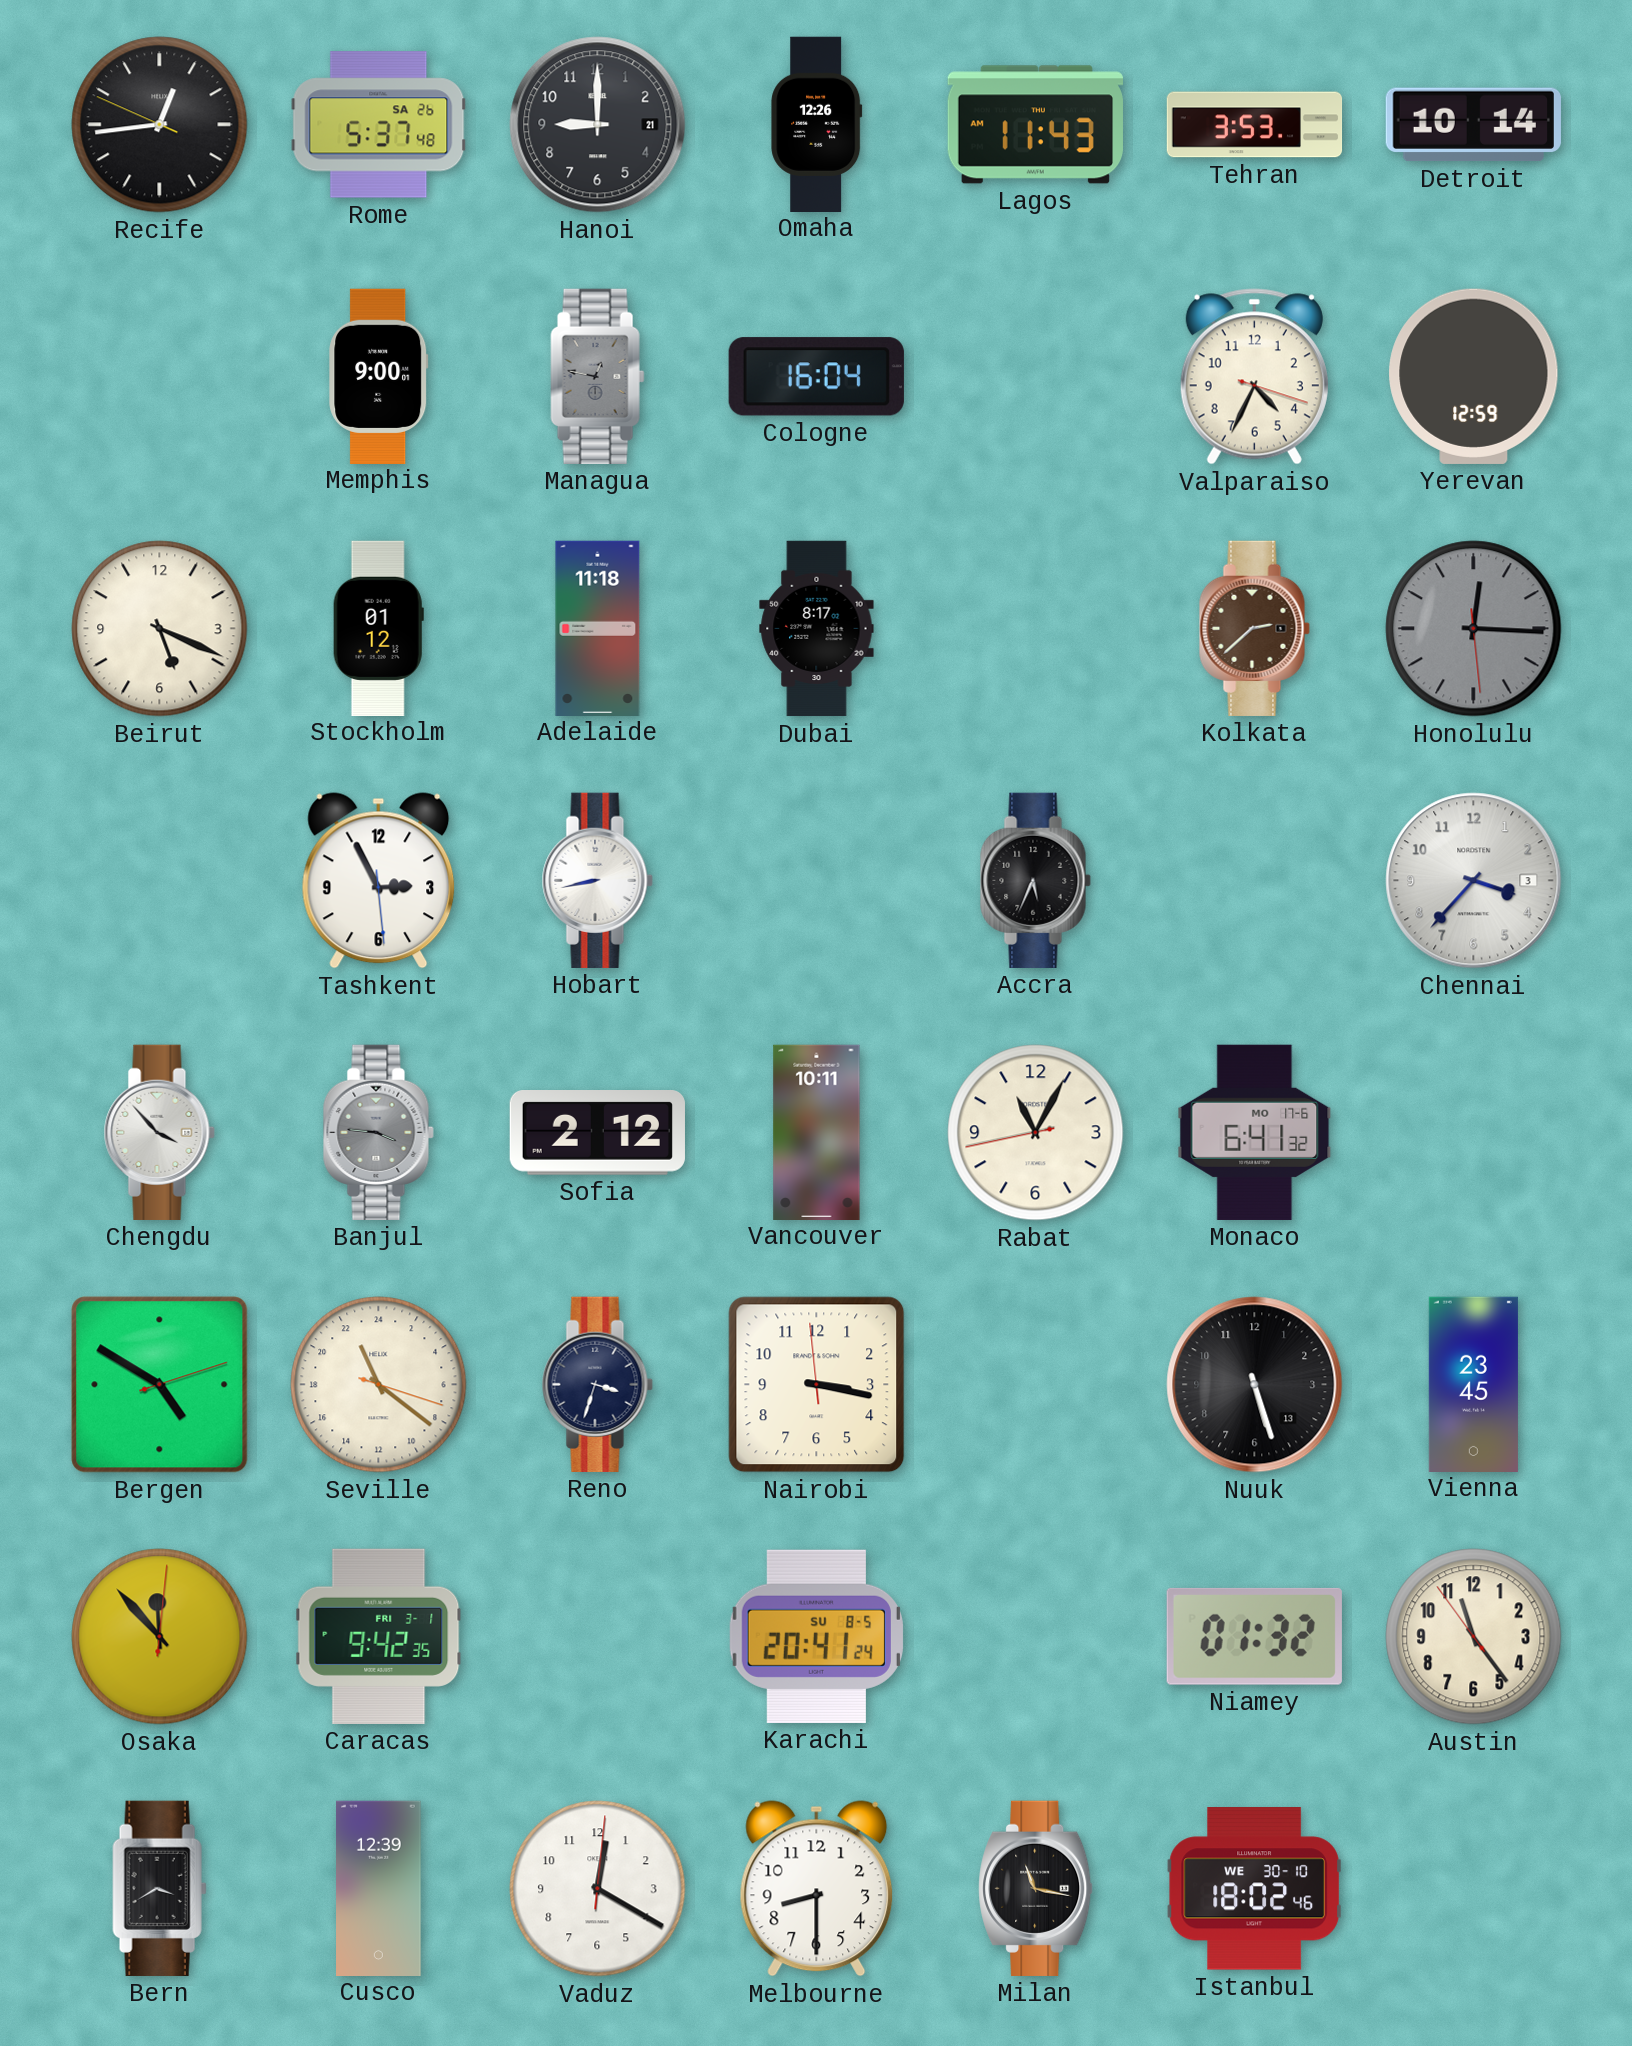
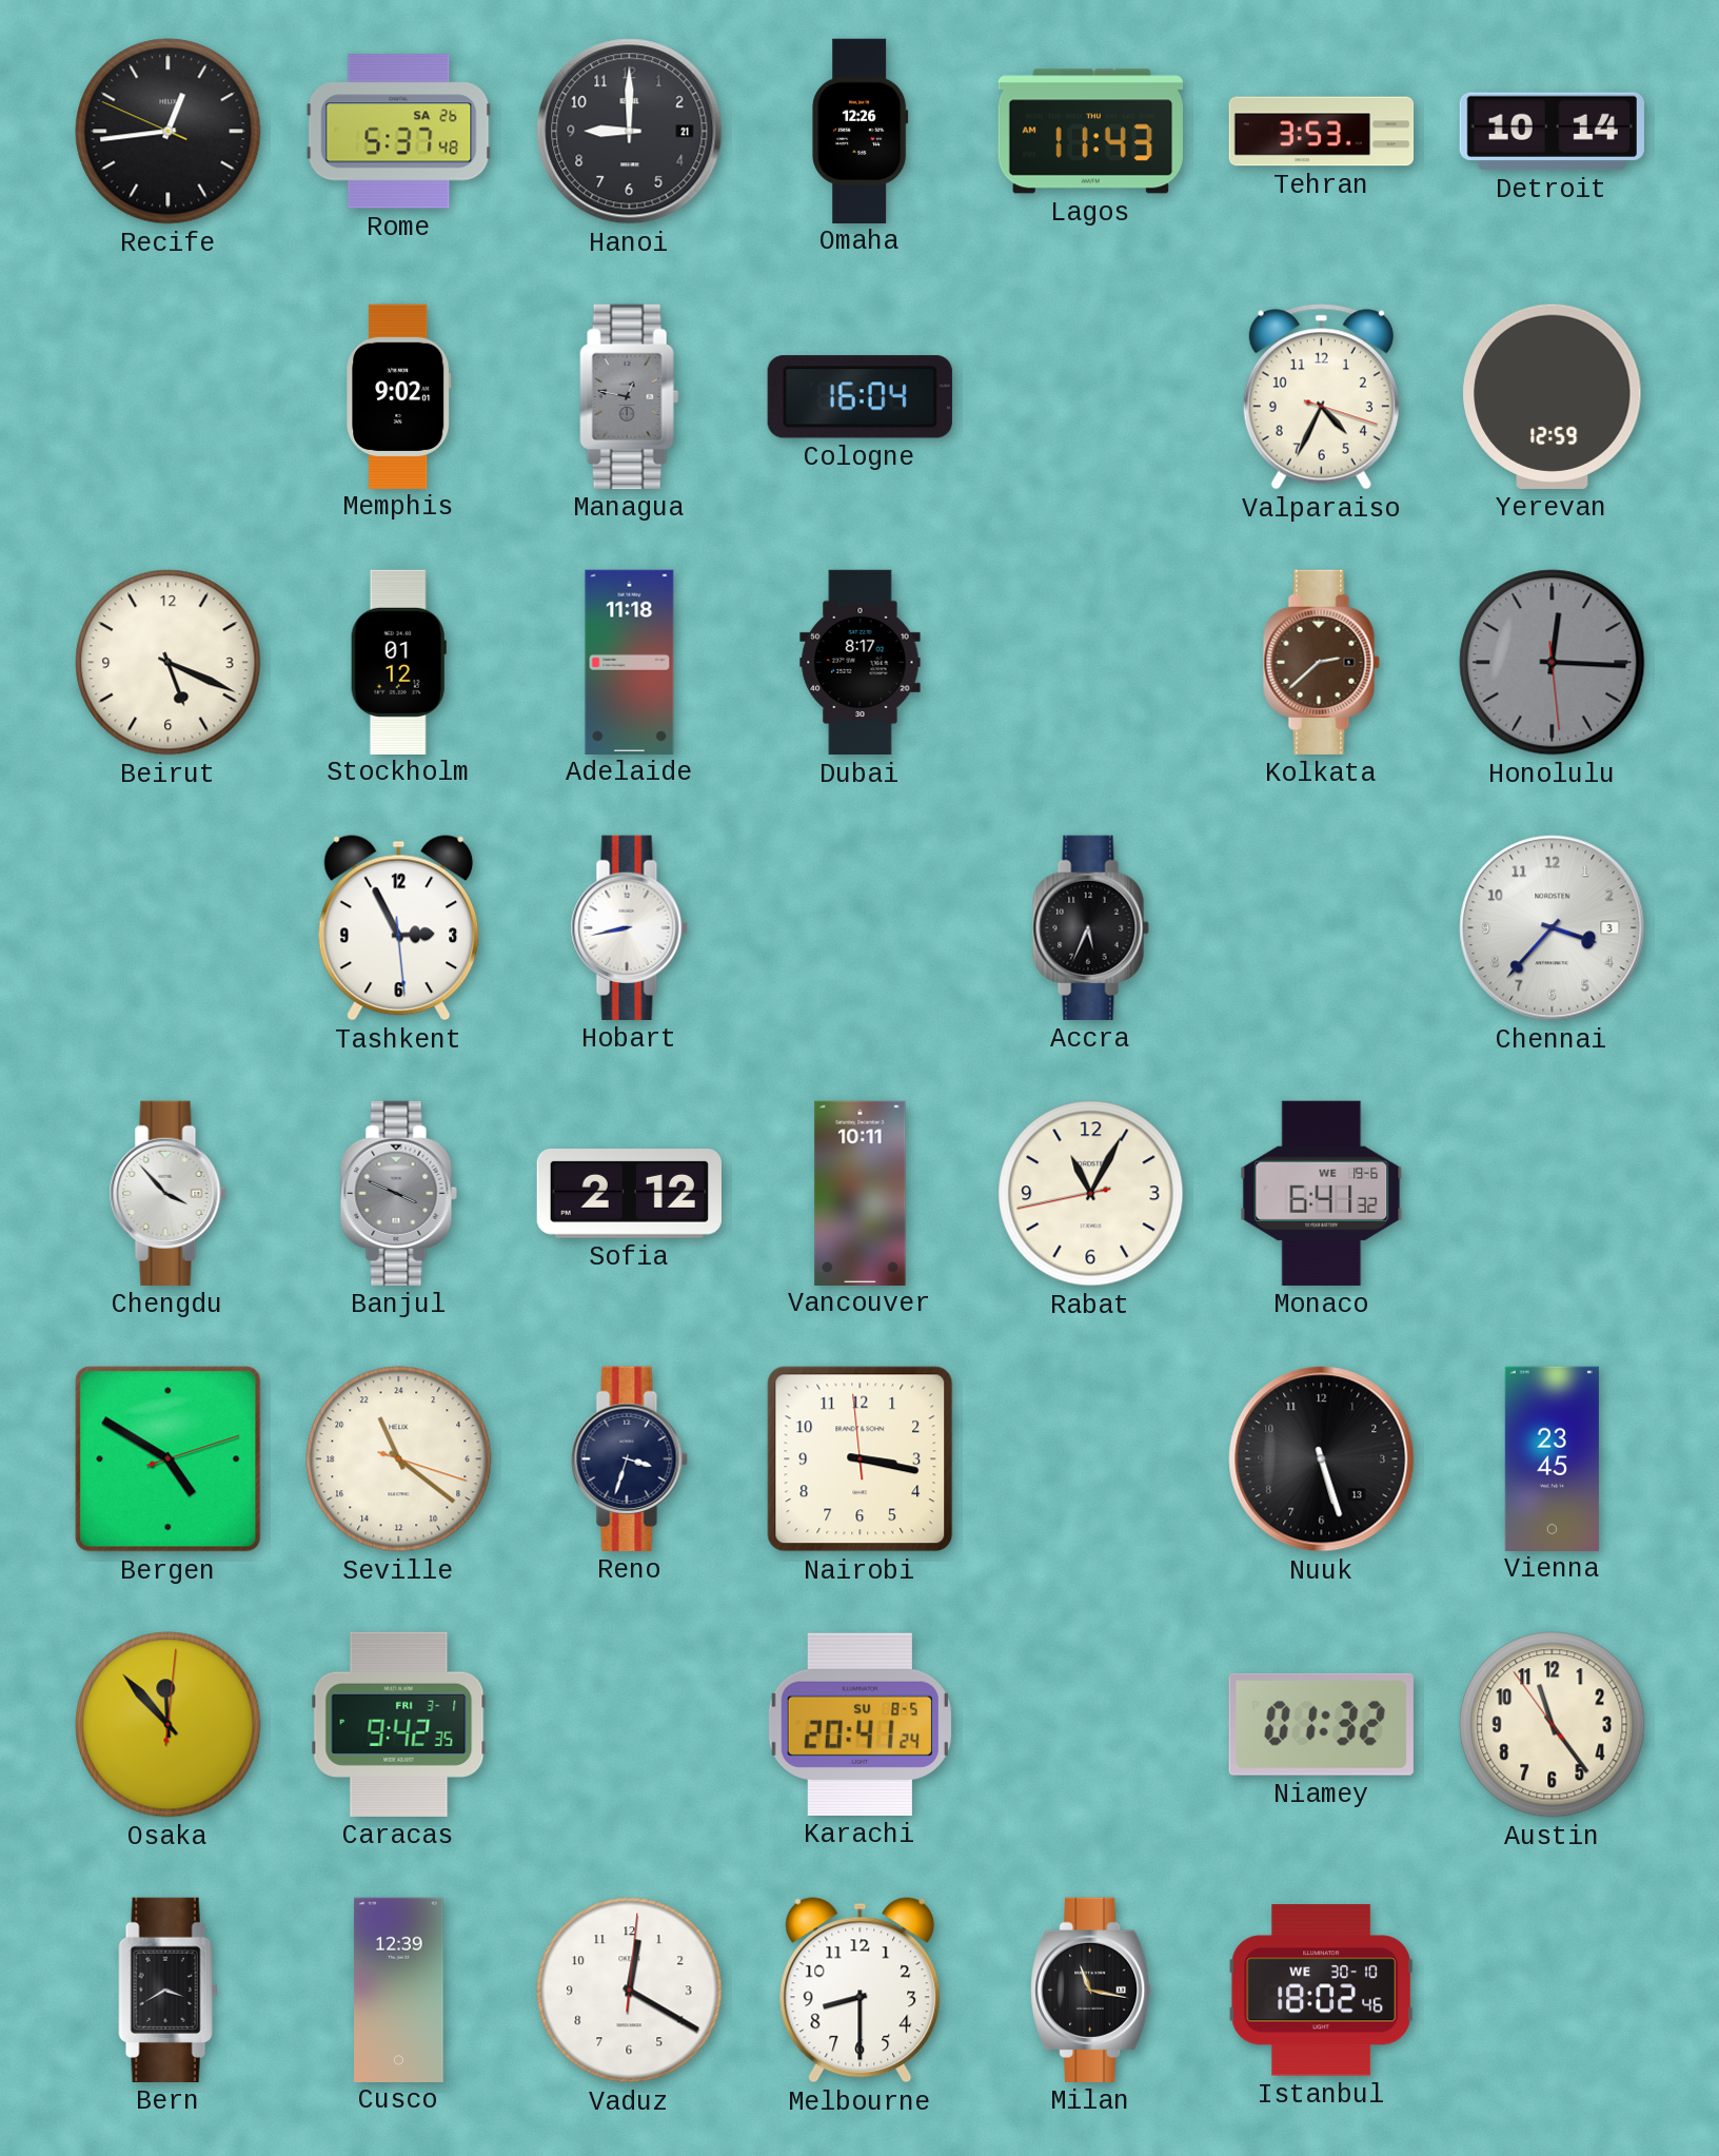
Memphis: 9:00 -> 9:02 (399, 396)
Banjul: 3:46 -> 3:49 (398, 1193)
Monaco date: MO 17-6 -> WE 19-6 (1322, 1193)
